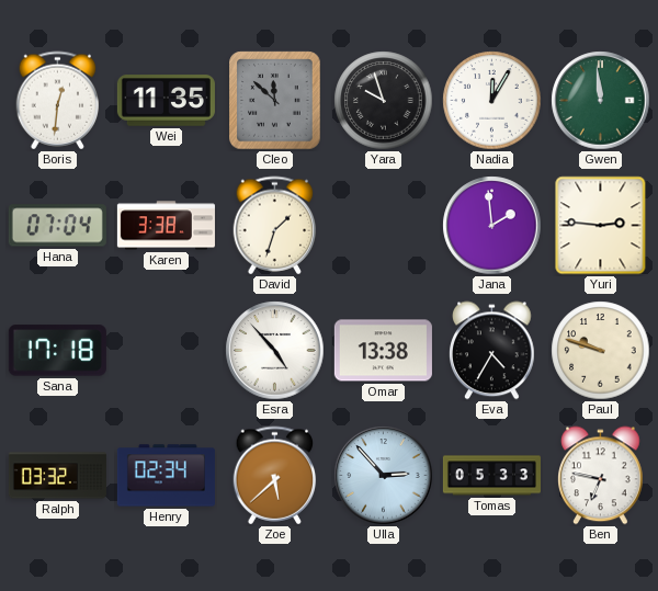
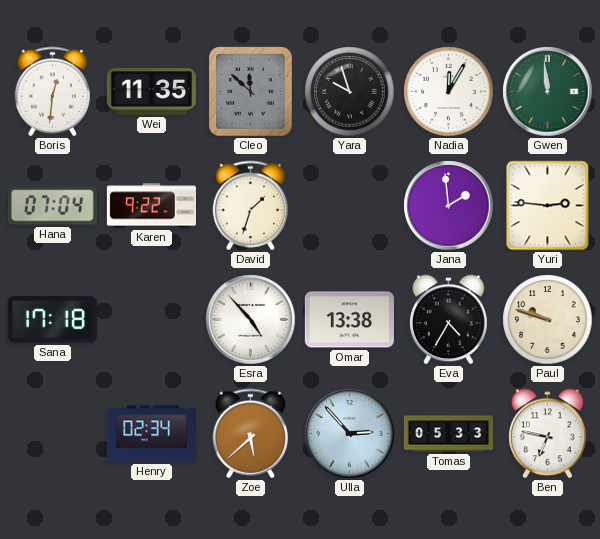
Karen: 3:38 -> 9:22 (151, 206)
Ralph: 03:32 -> none (57, 476)
